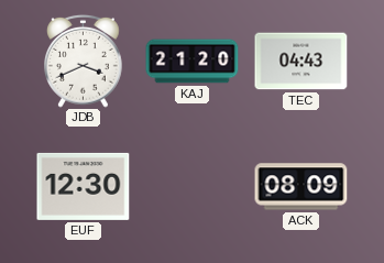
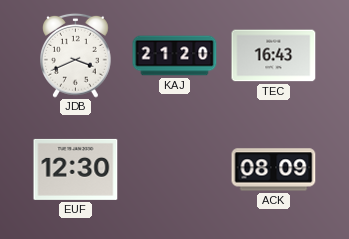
TEC: 04:43 -> 16:43 (274, 56)
